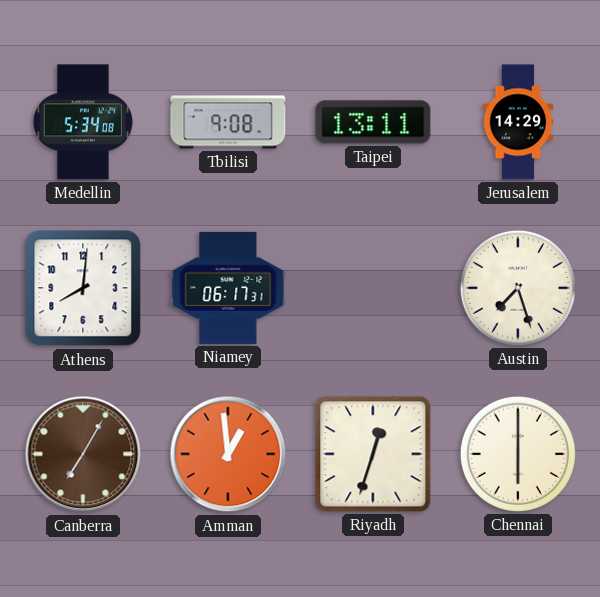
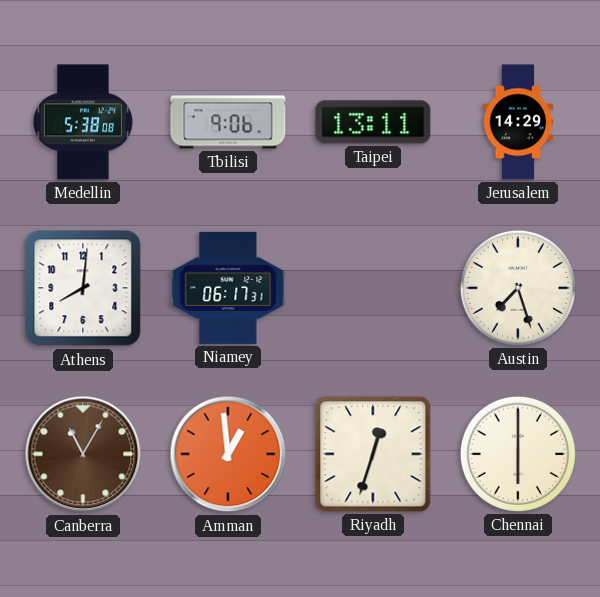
Medellin: 5:34 -> 5:38 (83, 122)
Tbilisi: 9:08 -> 9:06 (228, 122)
Canberra: 7:05 -> 11:05 (83, 454)
